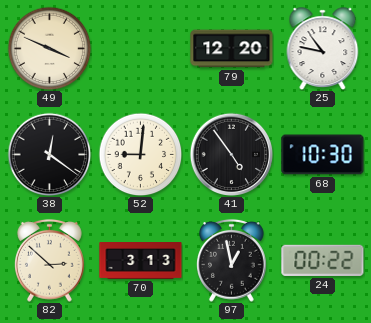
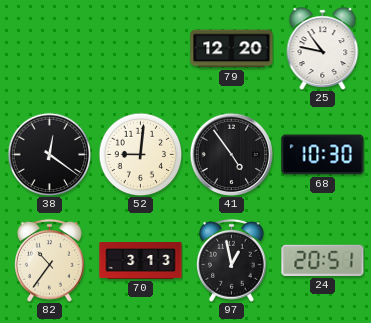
49: 3:49 -> none (49, 48)
82: 2:52 -> 10:36 (50, 260)
24: 00:22 -> 20:51 (323, 260)
